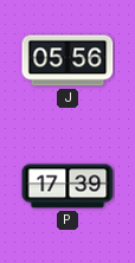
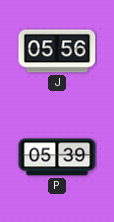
P: 17:39 -> 05:39 (57, 157)
